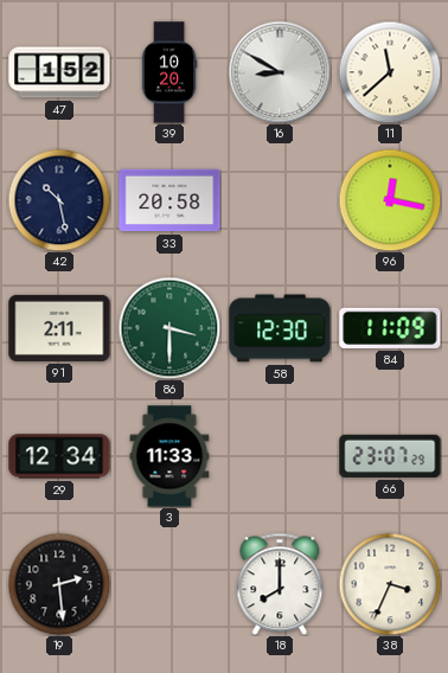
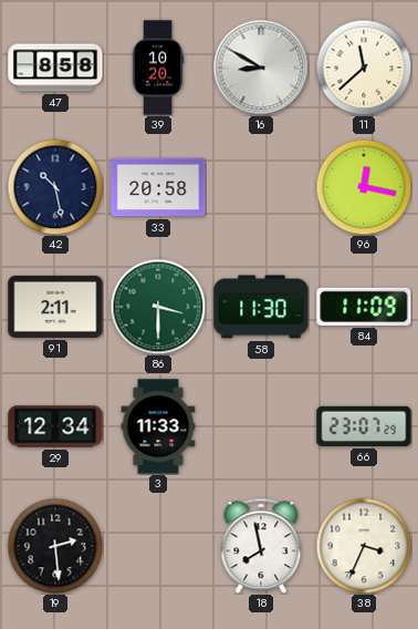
47: 1:52 -> 8:58 (55, 68)
58: 12:30 -> 11:30 (261, 307)
18: 8:00 -> 7:58 (261, 546)
